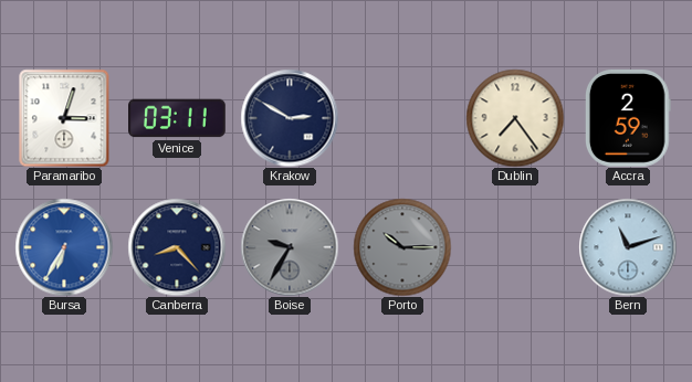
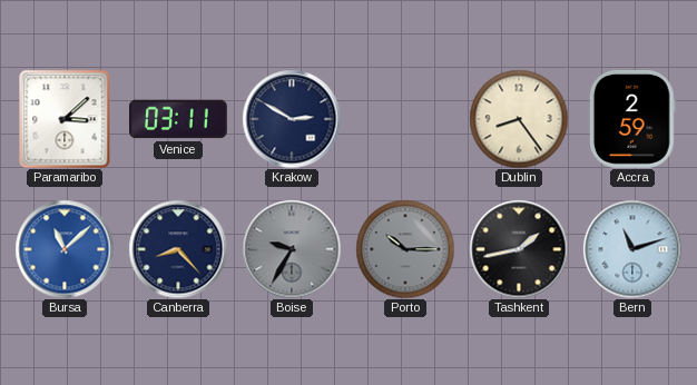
Paramaribo: 3:03 -> 3:08 (65, 119)
Dublin: 7:24 -> 8:24 (519, 119)
Bursa: 6:35 -> 11:08 (65, 249)
Tashkent: none -> 1:43 (519, 249)
